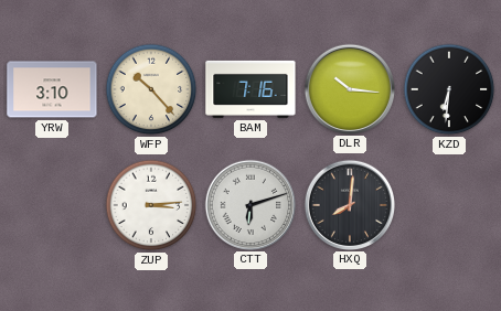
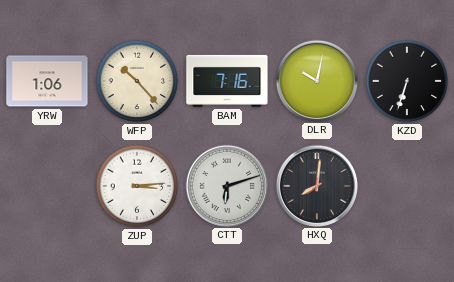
YRW: 3:10 -> 1:06 (47, 81)
DLR: 10:16 -> 10:02 (316, 80)
KZD: 6:31 -> 6:33 (407, 81)
